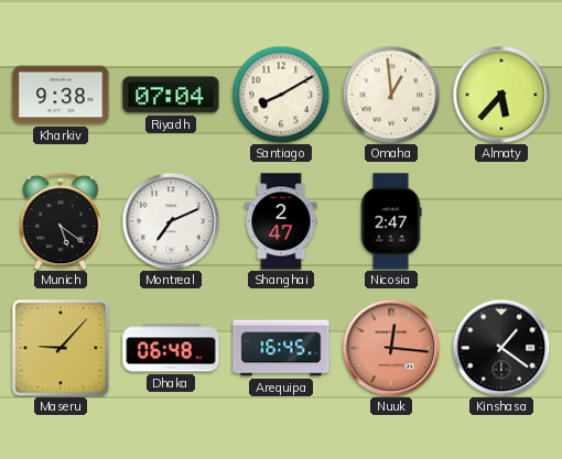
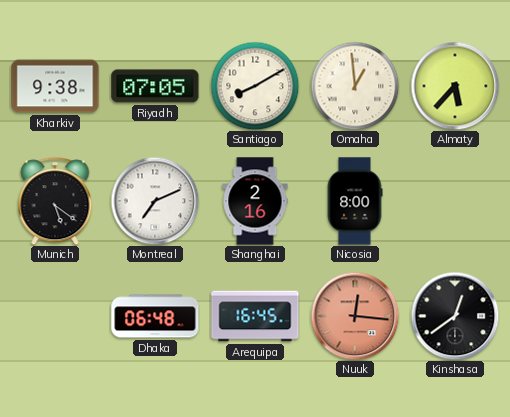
Riyadh: 07:04 -> 07:05 (155, 86)
Shanghai: 2:47 -> 2:16 (255, 201)
Nicosia: 2:47 -> 8:00 (355, 201)
Maseru: 9:07 -> none (61, 348)
Kinshasa: 1:21 -> 12:39 (455, 316)
